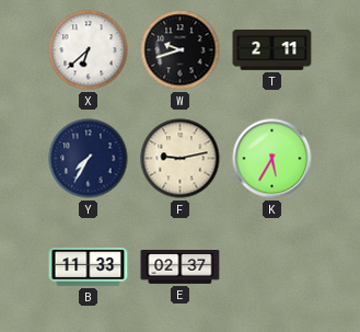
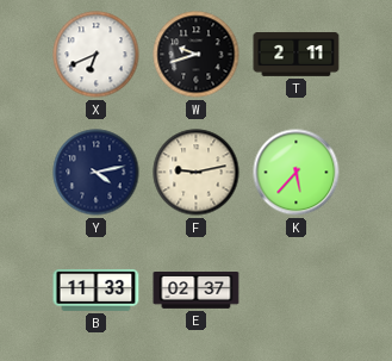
X: 6:38 -> 6:41 (97, 55)
Y: 7:35 -> 4:13 (97, 173)
K: 5:35 -> 5:37 (297, 173)
